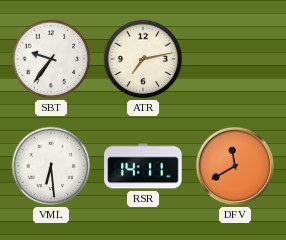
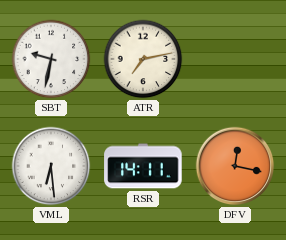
SBT: 9:36 -> 9:32 (51, 59)
DFV: 11:40 -> 12:17 (235, 166)
